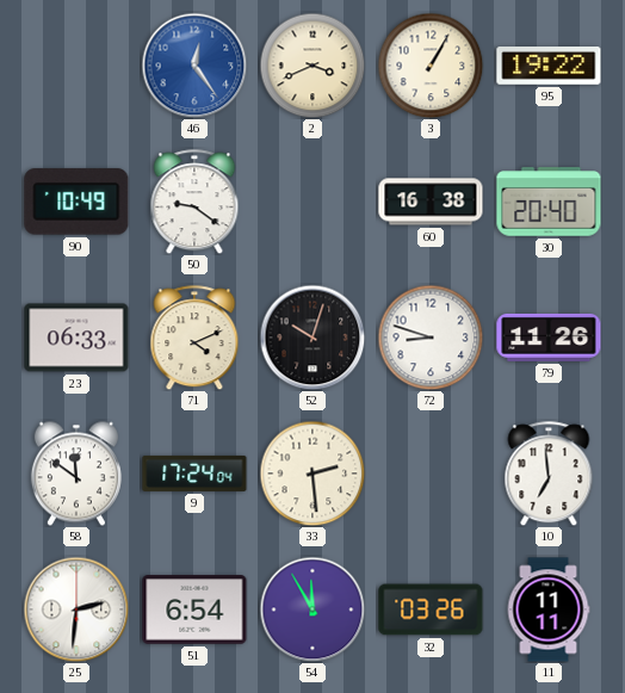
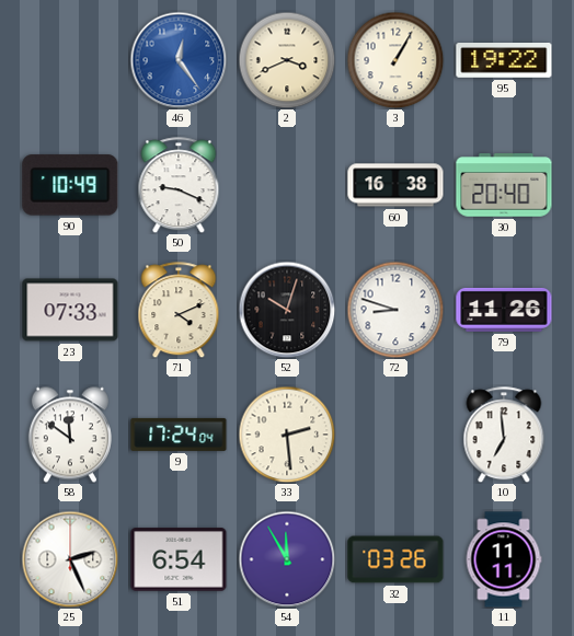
50: 9:21 -> 9:19 (179, 185)
23: 06:33 -> 07:33 (70, 310)
25: 2:31 -> 2:26 (70, 559)
